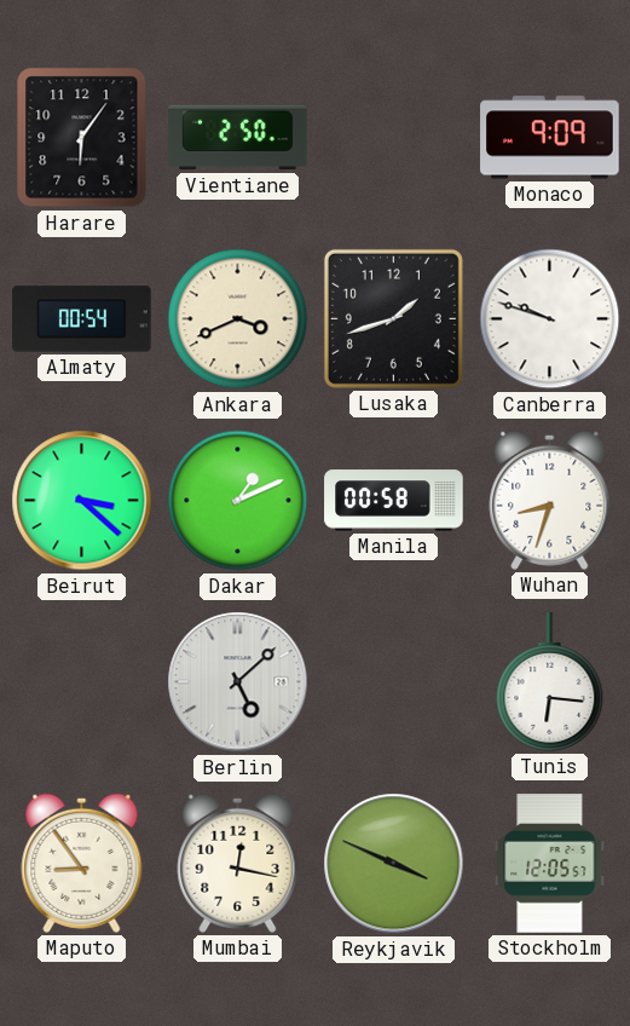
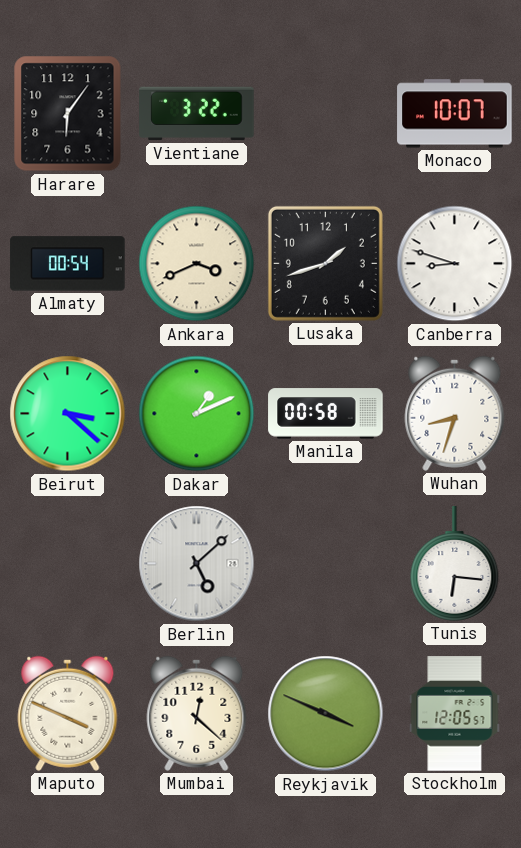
Vientiane: 2:50 -> 3:22 (197, 114)
Monaco: 9:09 -> 10:07 (455, 114)
Canberra: 9:48 -> 8:48 (455, 264)
Maputo: 8:54 -> 3:49 (68, 713)
Mumbai: 12:17 -> 12:22 (197, 713)
